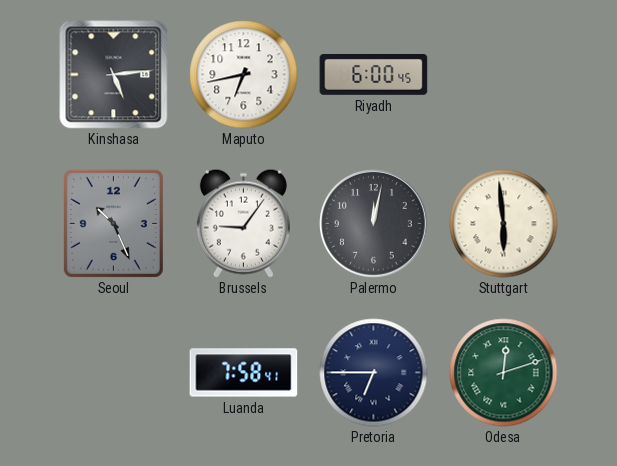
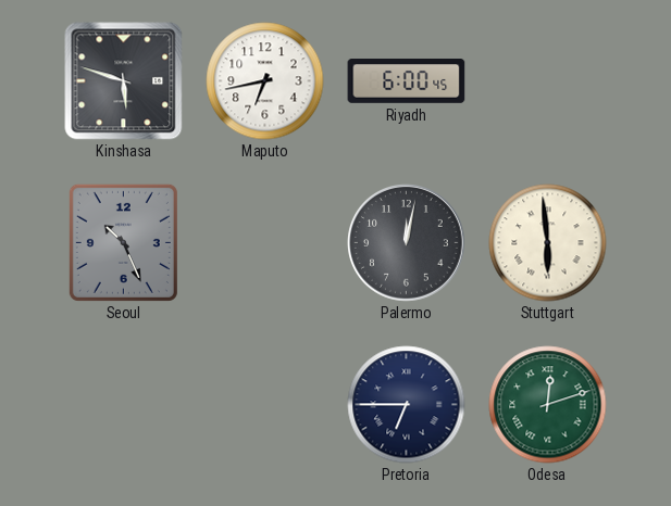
Kinshasa: 5:14 -> 5:48 (124, 81)
Brussels: 9:06 -> none (243, 223)
Luanda: 7:58 -> none (244, 373)
